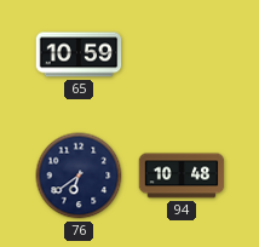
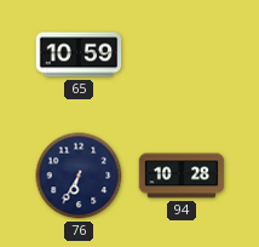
76: 6:39 -> 6:35 (79, 176)
94: 10:48 -> 10:28 (182, 176)
